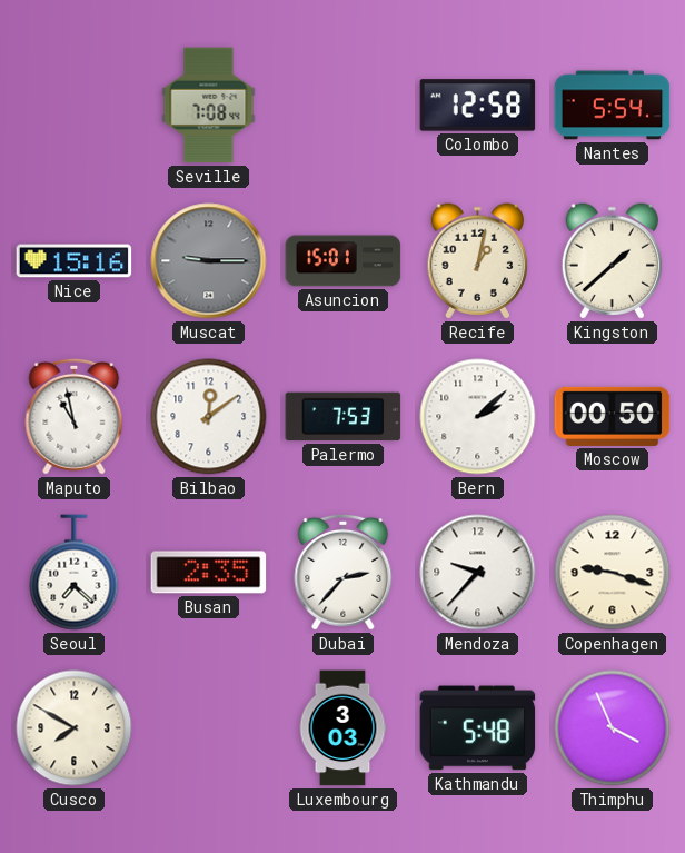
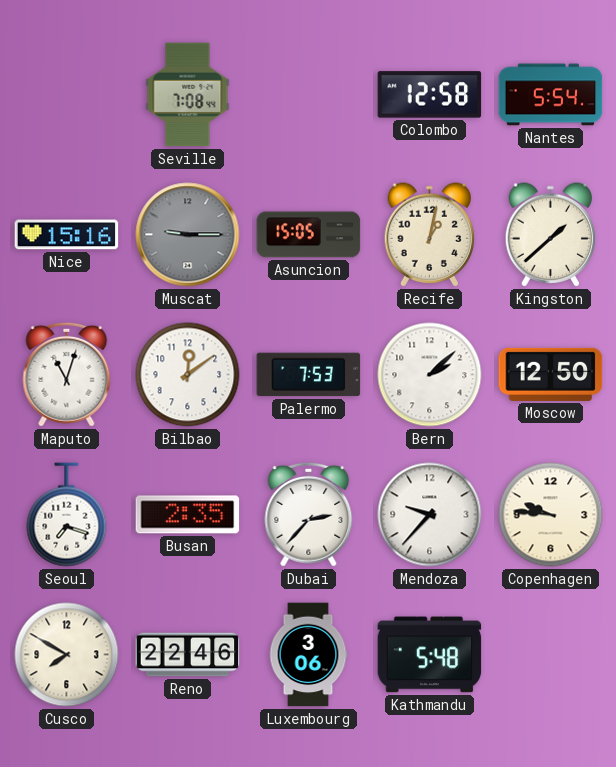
Asuncion: 15:01 -> 15:05 (309, 235)
Maputo: 10:58 -> 11:03 (67, 374)
Moscow: 00:50 -> 12:50 (551, 374)
Seoul: 7:22 -> 7:18 (67, 515)
Copenhagen: 9:18 -> 9:46 (551, 515)
Reno: none -> 22:46 (188, 655)
Luxembourg: 3:03 -> 3:06 (308, 655)
Thimphu: 3:56 -> none (613, 728)
